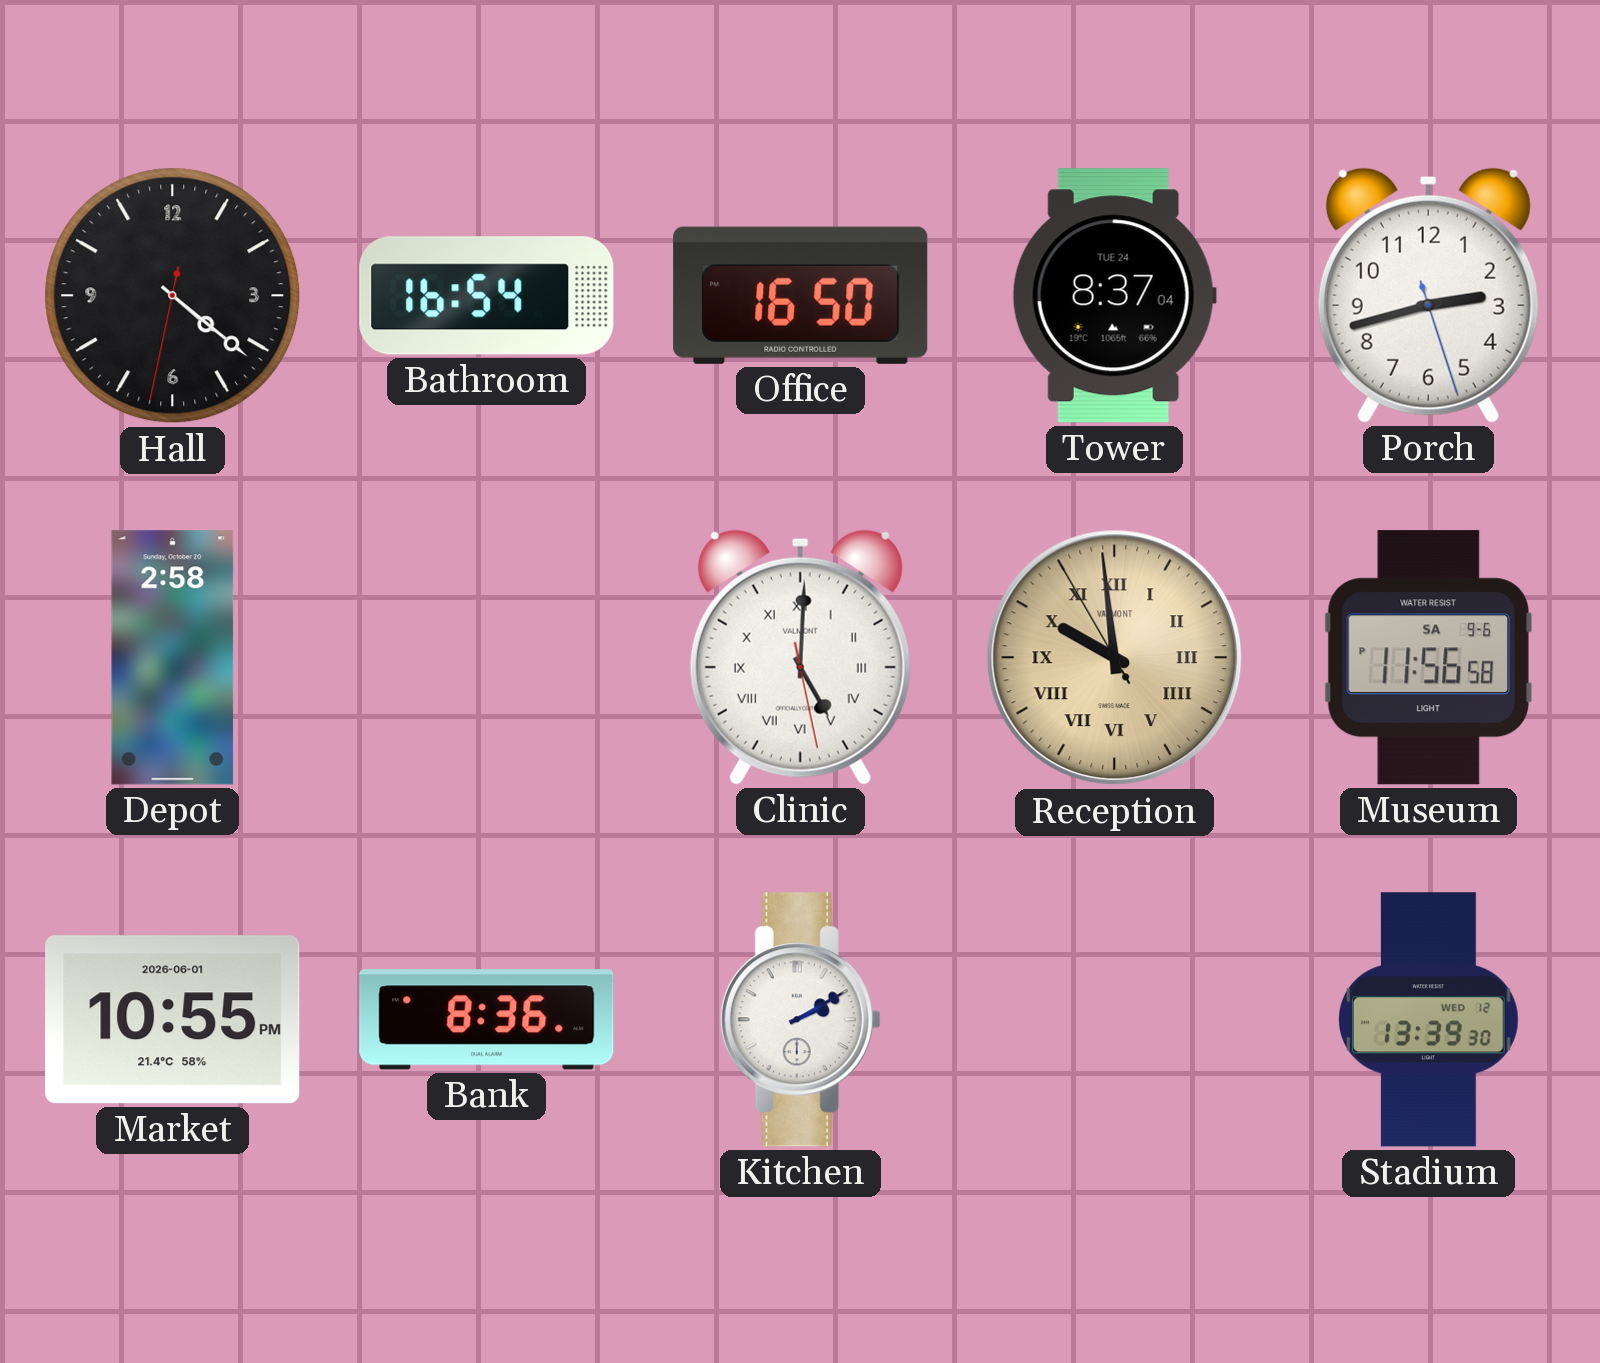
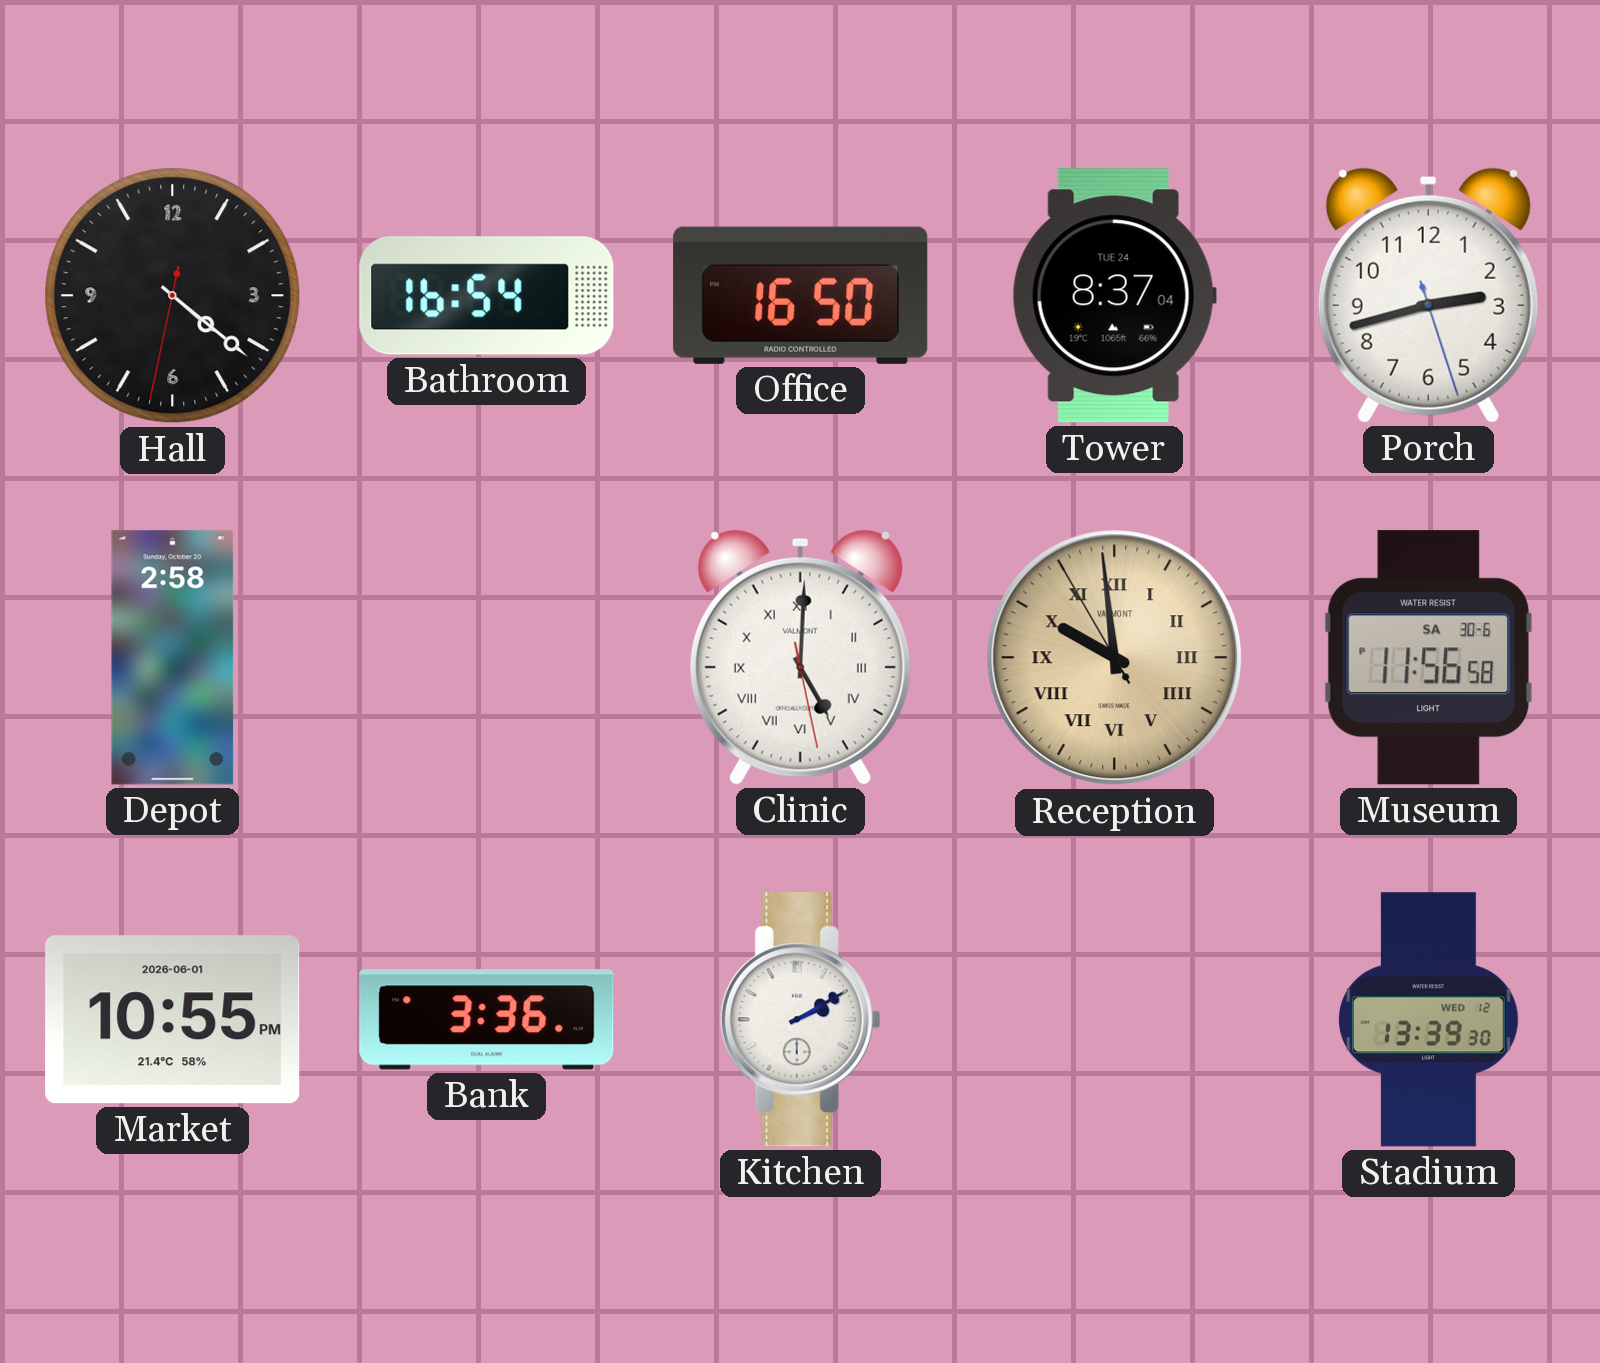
Museum date: SA 9-6 -> SA 30-6 (1428, 658)
Bank: 8:36 -> 3:36 (487, 1020)
